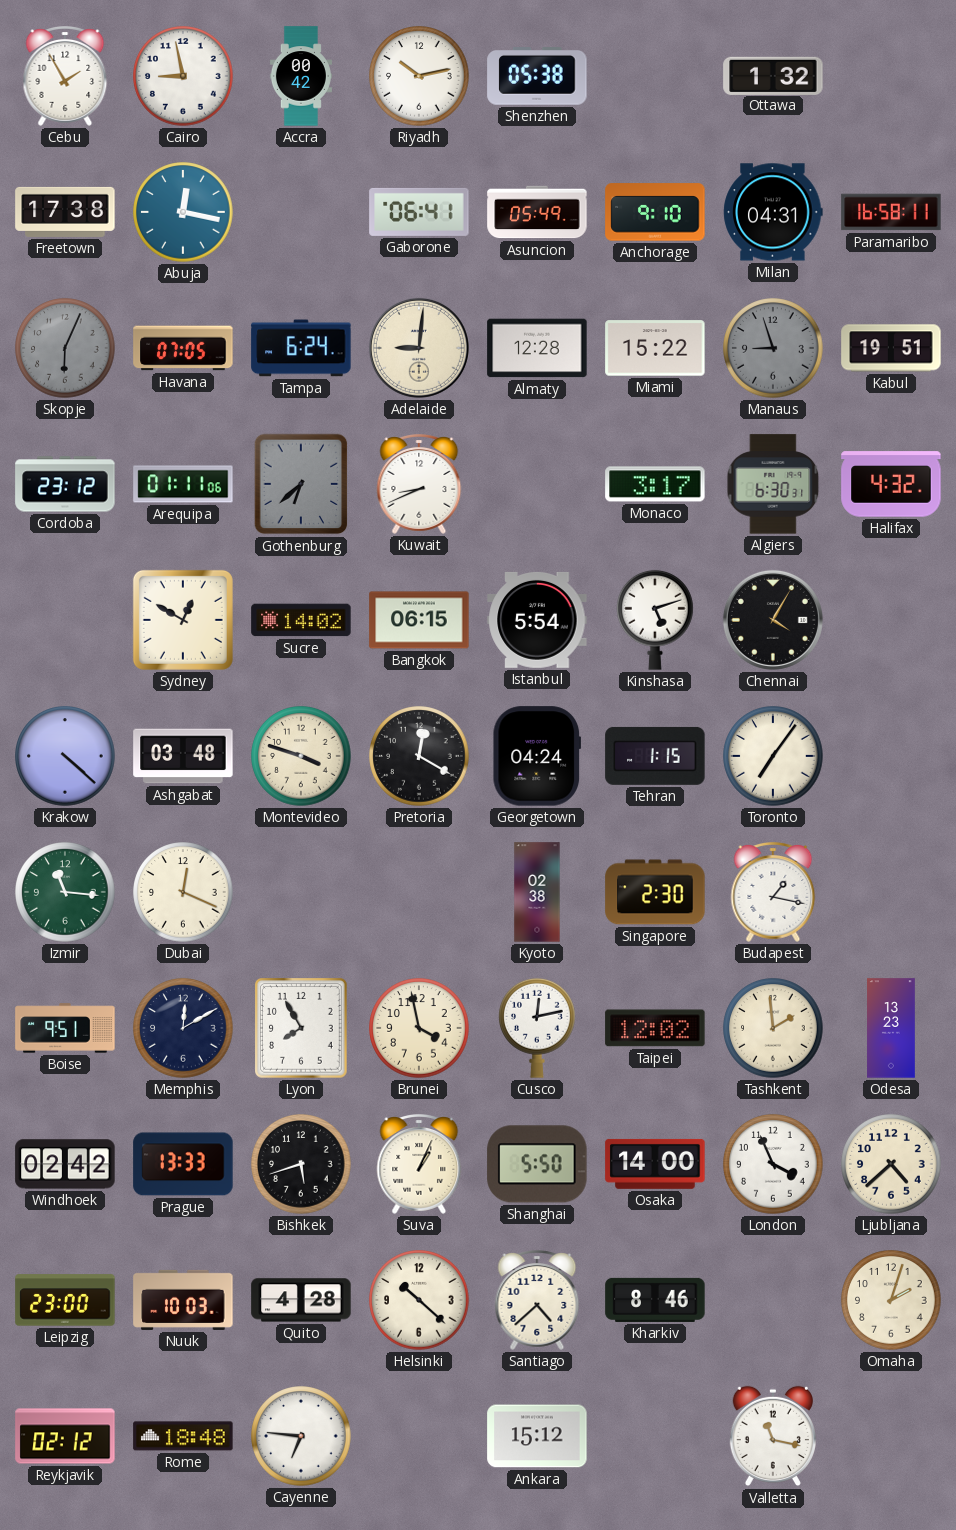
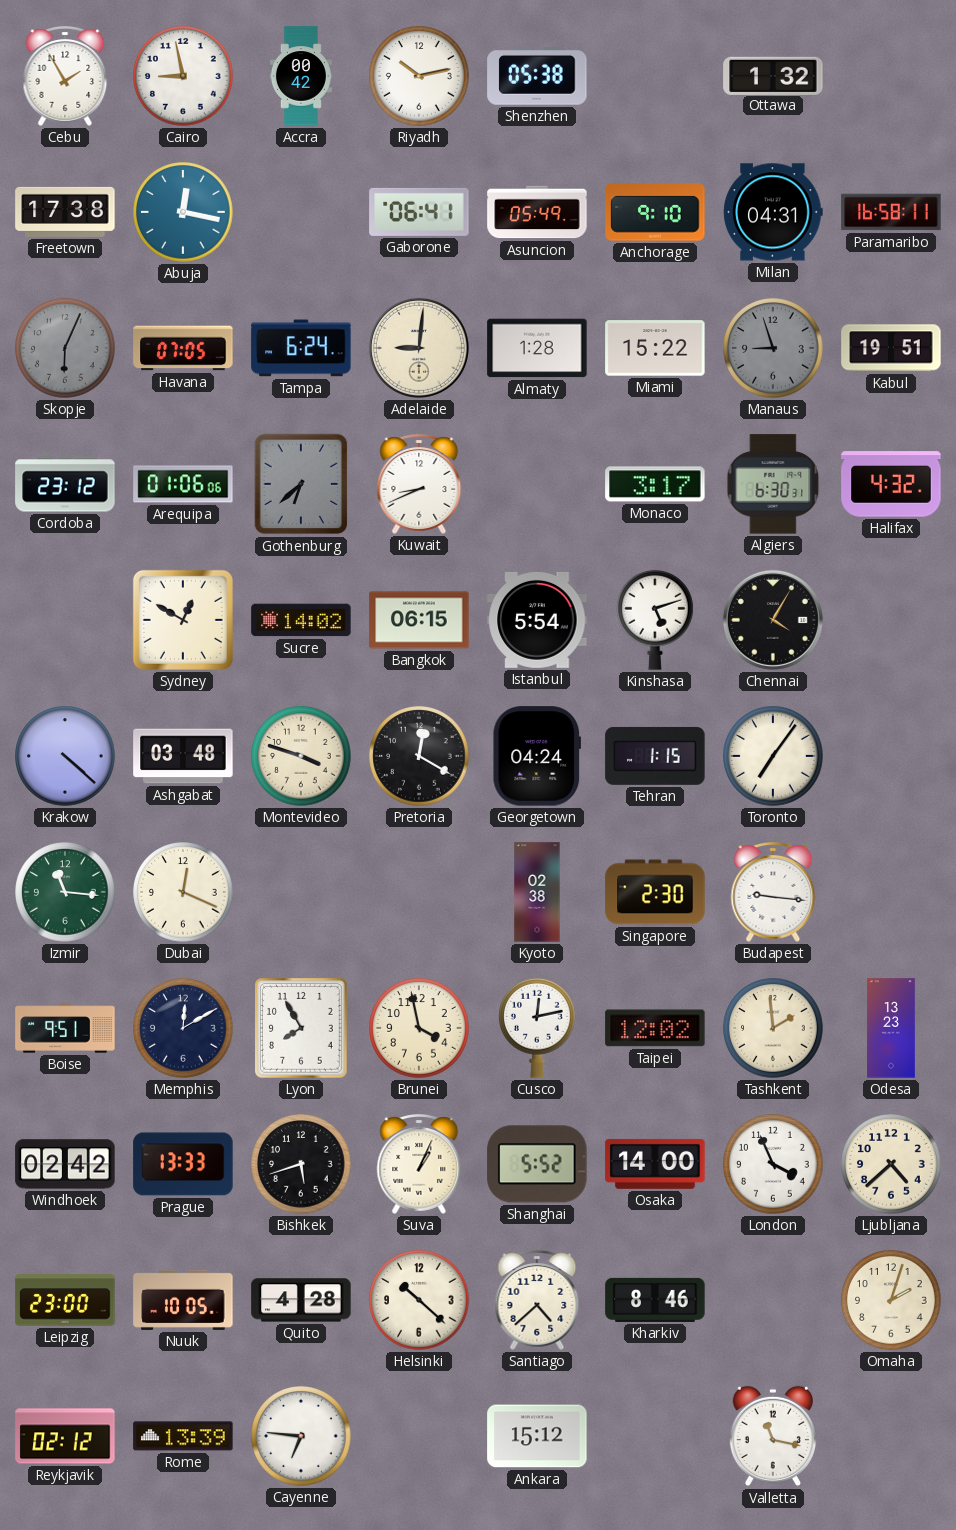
Almaty: 12:28 -> 1:28 (537, 348)
Arequipa: 01:11 -> 01:06 (183, 484)
Budapest: 1:17 -> 9:16 (773, 893)
Shanghai: 5:50 -> 5:52 (537, 1164)
Nuuk: 10:03 -> 10:05 (183, 1300)
Rome: 18:48 -> 13:39 (183, 1436)
